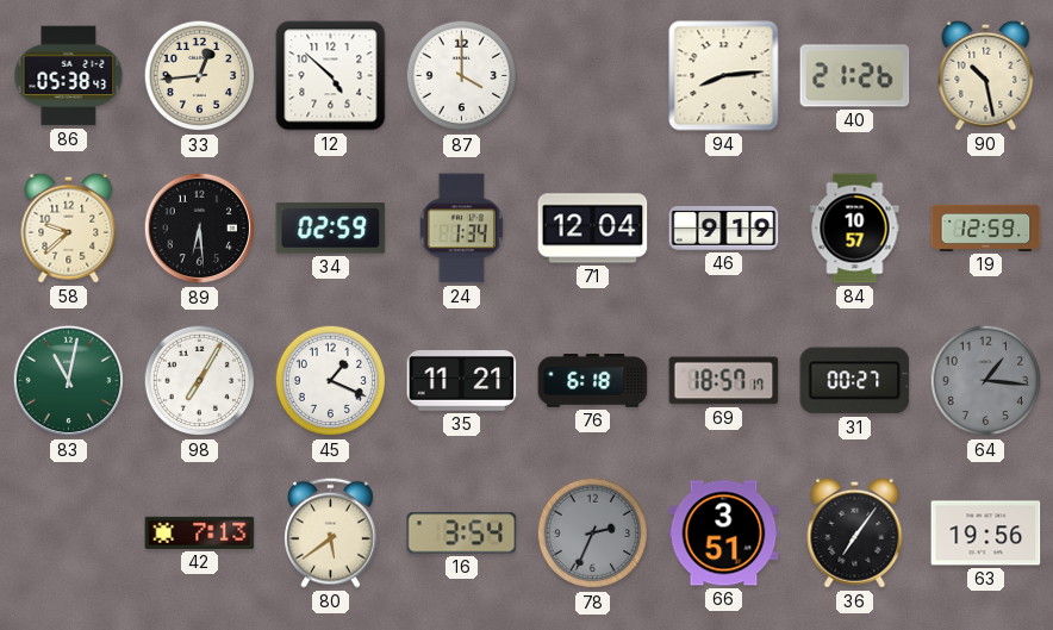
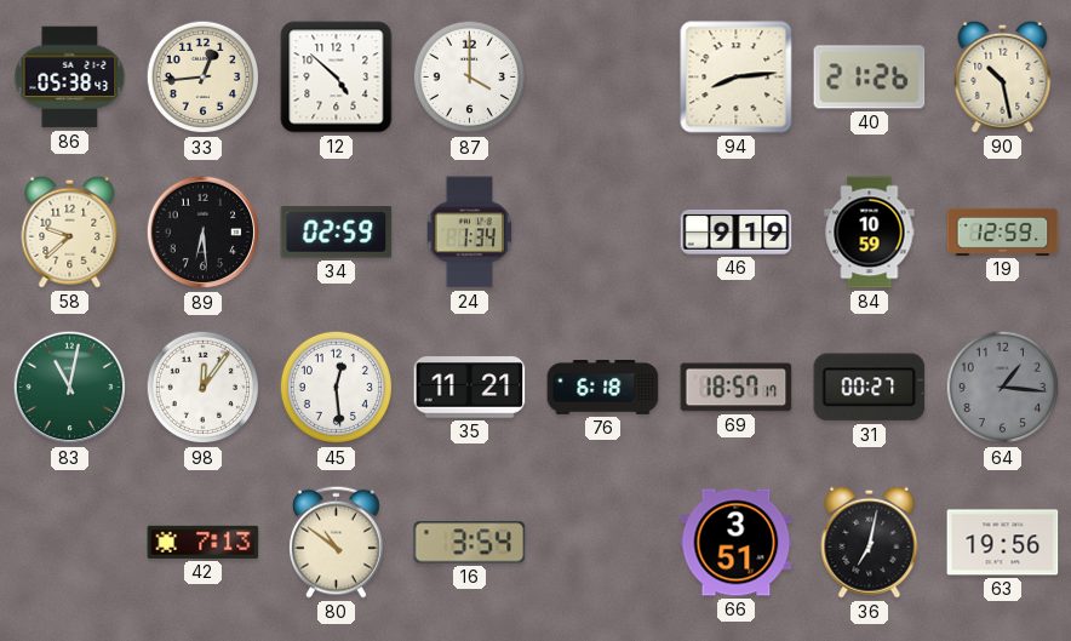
71: 12:04 -> none (593, 229)
84: 10:57 -> 10:59 (870, 233)
98: 7:05 -> 12:06 (204, 388)
45: 1:19 -> 12:29 (337, 388)
80: 5:39 -> 10:51 (337, 542)
78: 2:34 -> none (593, 534)
36: 7:06 -> 7:02 (870, 542)
